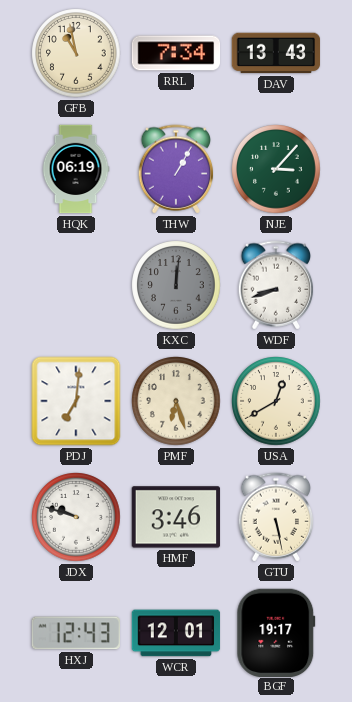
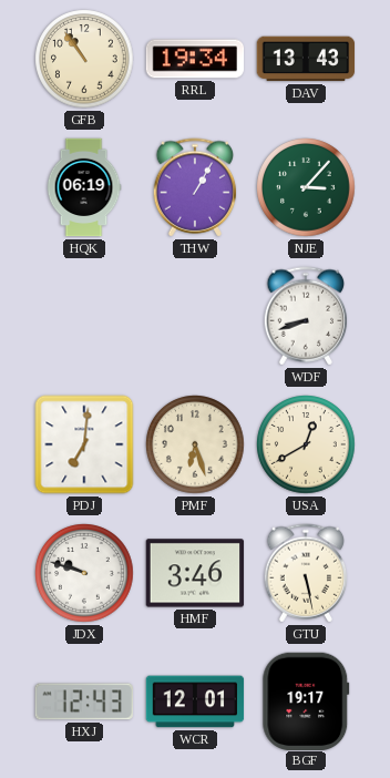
GFB: 10:58 -> 10:54 (84, 59)
RRL: 7:34 -> 19:34 (195, 59)
KXC: 12:01 -> none (176, 285)
